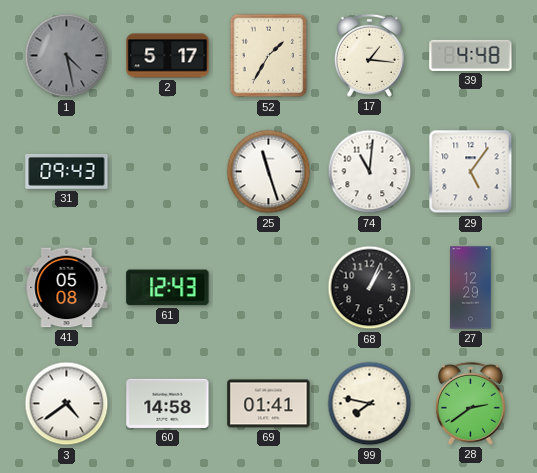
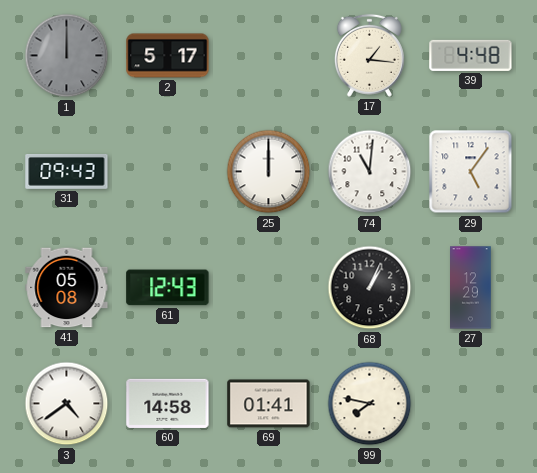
1: 4:28 -> 12:00 (67, 56)
52: 1:35 -> none (269, 56)
25: 11:27 -> 12:00 (269, 172)
28: 2:39 -> none (470, 403)
